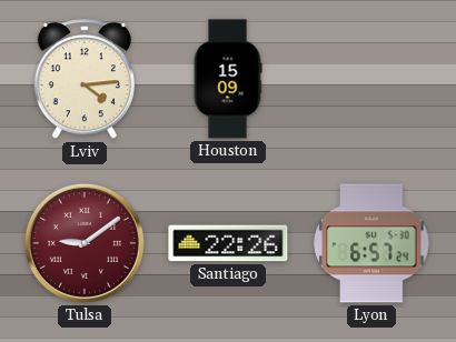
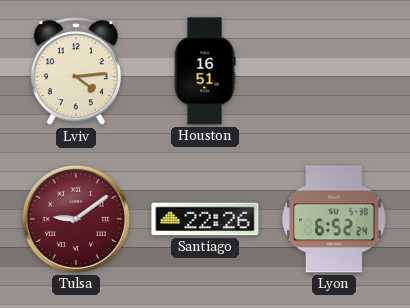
Houston: 15:09 -> 16:51 (205, 71)
Lyon: 6:57 -> 6:52 (334, 219)
